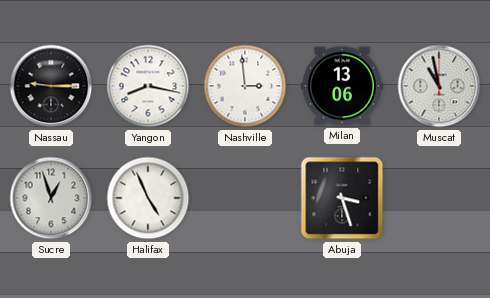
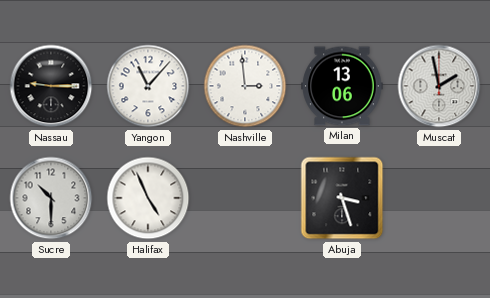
Yangon: 8:17 -> 11:07 (148, 86)
Muscat: 10:58 -> 1:58 (439, 86)
Sucre: 12:57 -> 10:30 (51, 198)
